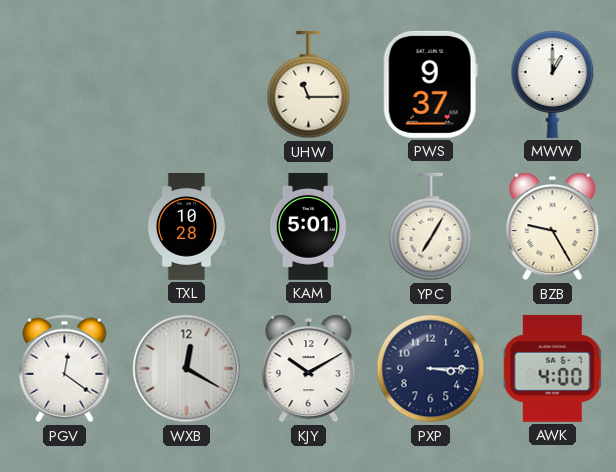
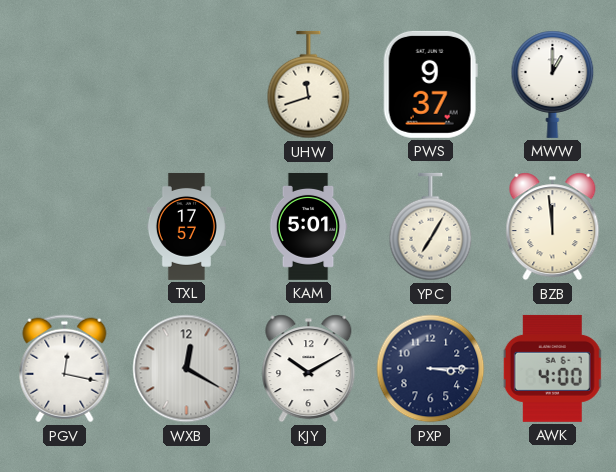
UHW: 11:15 -> 11:42 (309, 85)
TXL: 10:28 -> 17:57 (186, 226)
BZB: 9:25 -> 11:59 (553, 227)
PGV: 12:21 -> 12:17 (65, 369)
